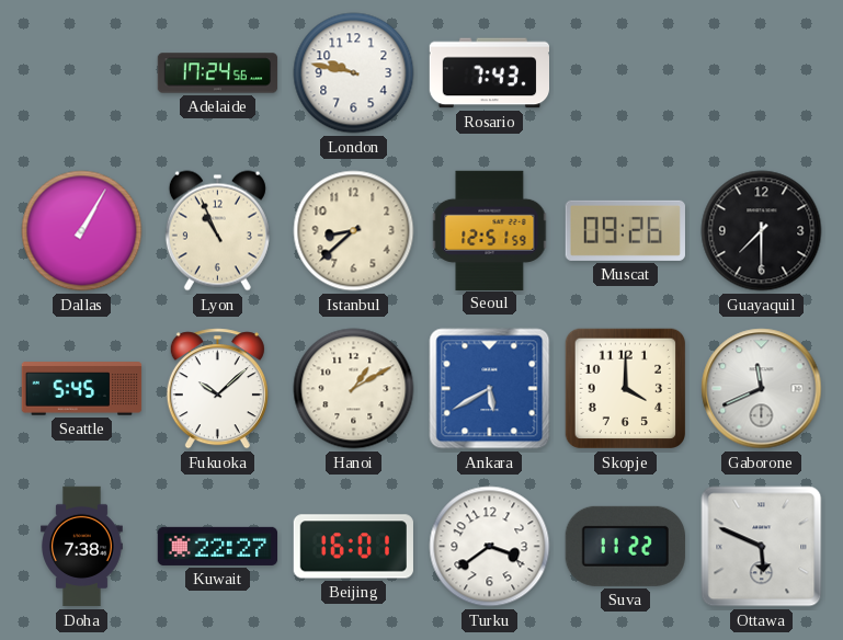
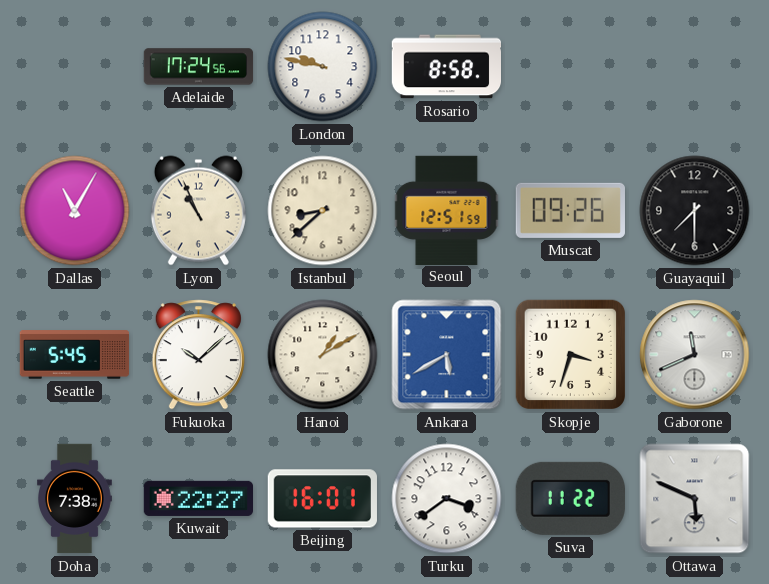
Rosario: 7:43 -> 8:58 (446, 67)
Dallas: 1:05 -> 11:05 (75, 211)
Skopje: 4:00 -> 3:33 (571, 355)
